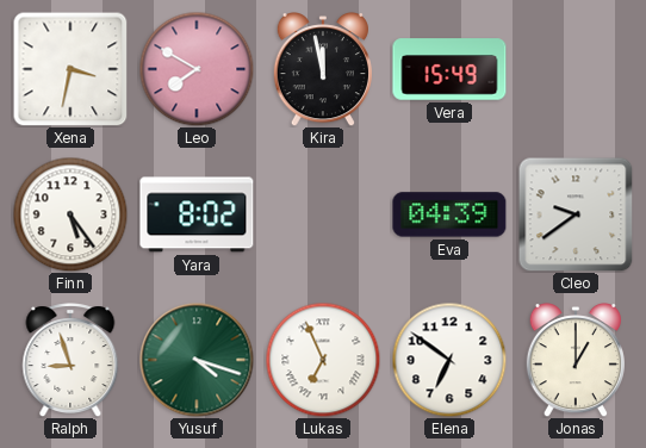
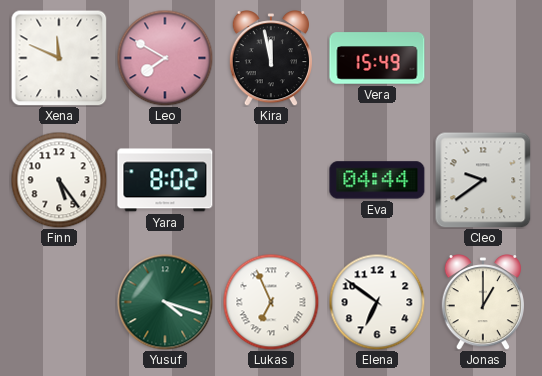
Xena: 3:32 -> 11:49 (59, 58)
Eva: 04:39 -> 04:44 (377, 180)
Ralph: 8:57 -> none (70, 360)
